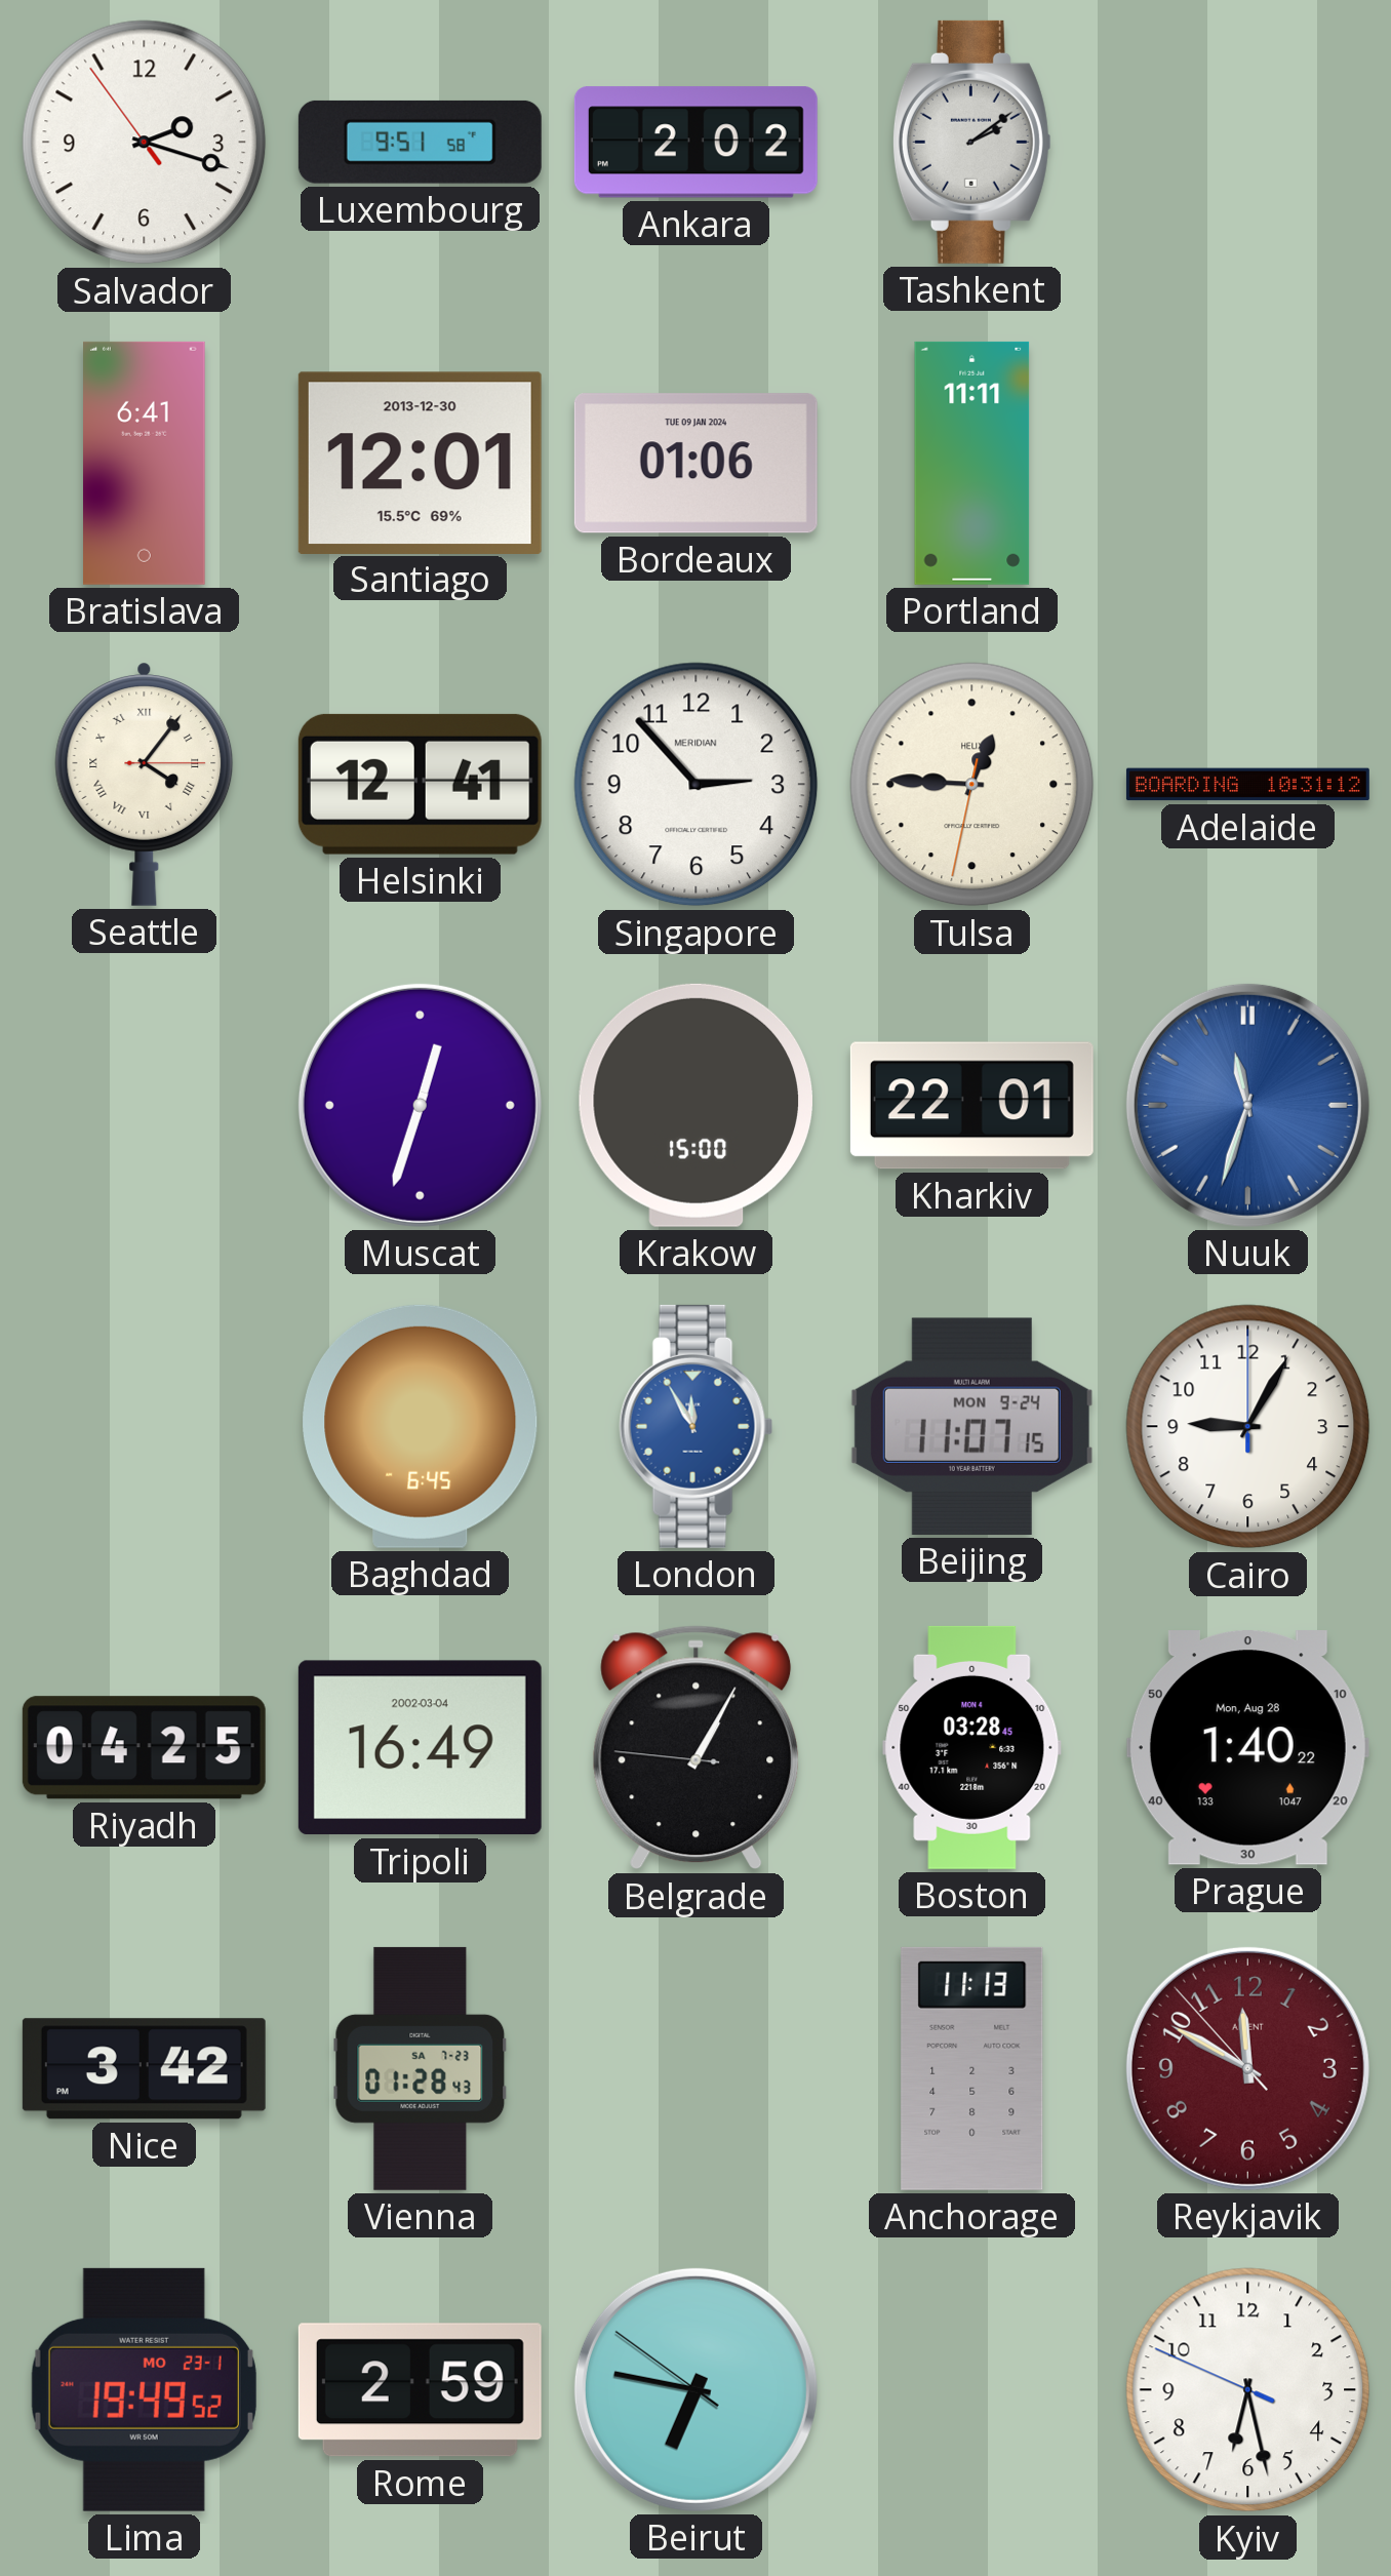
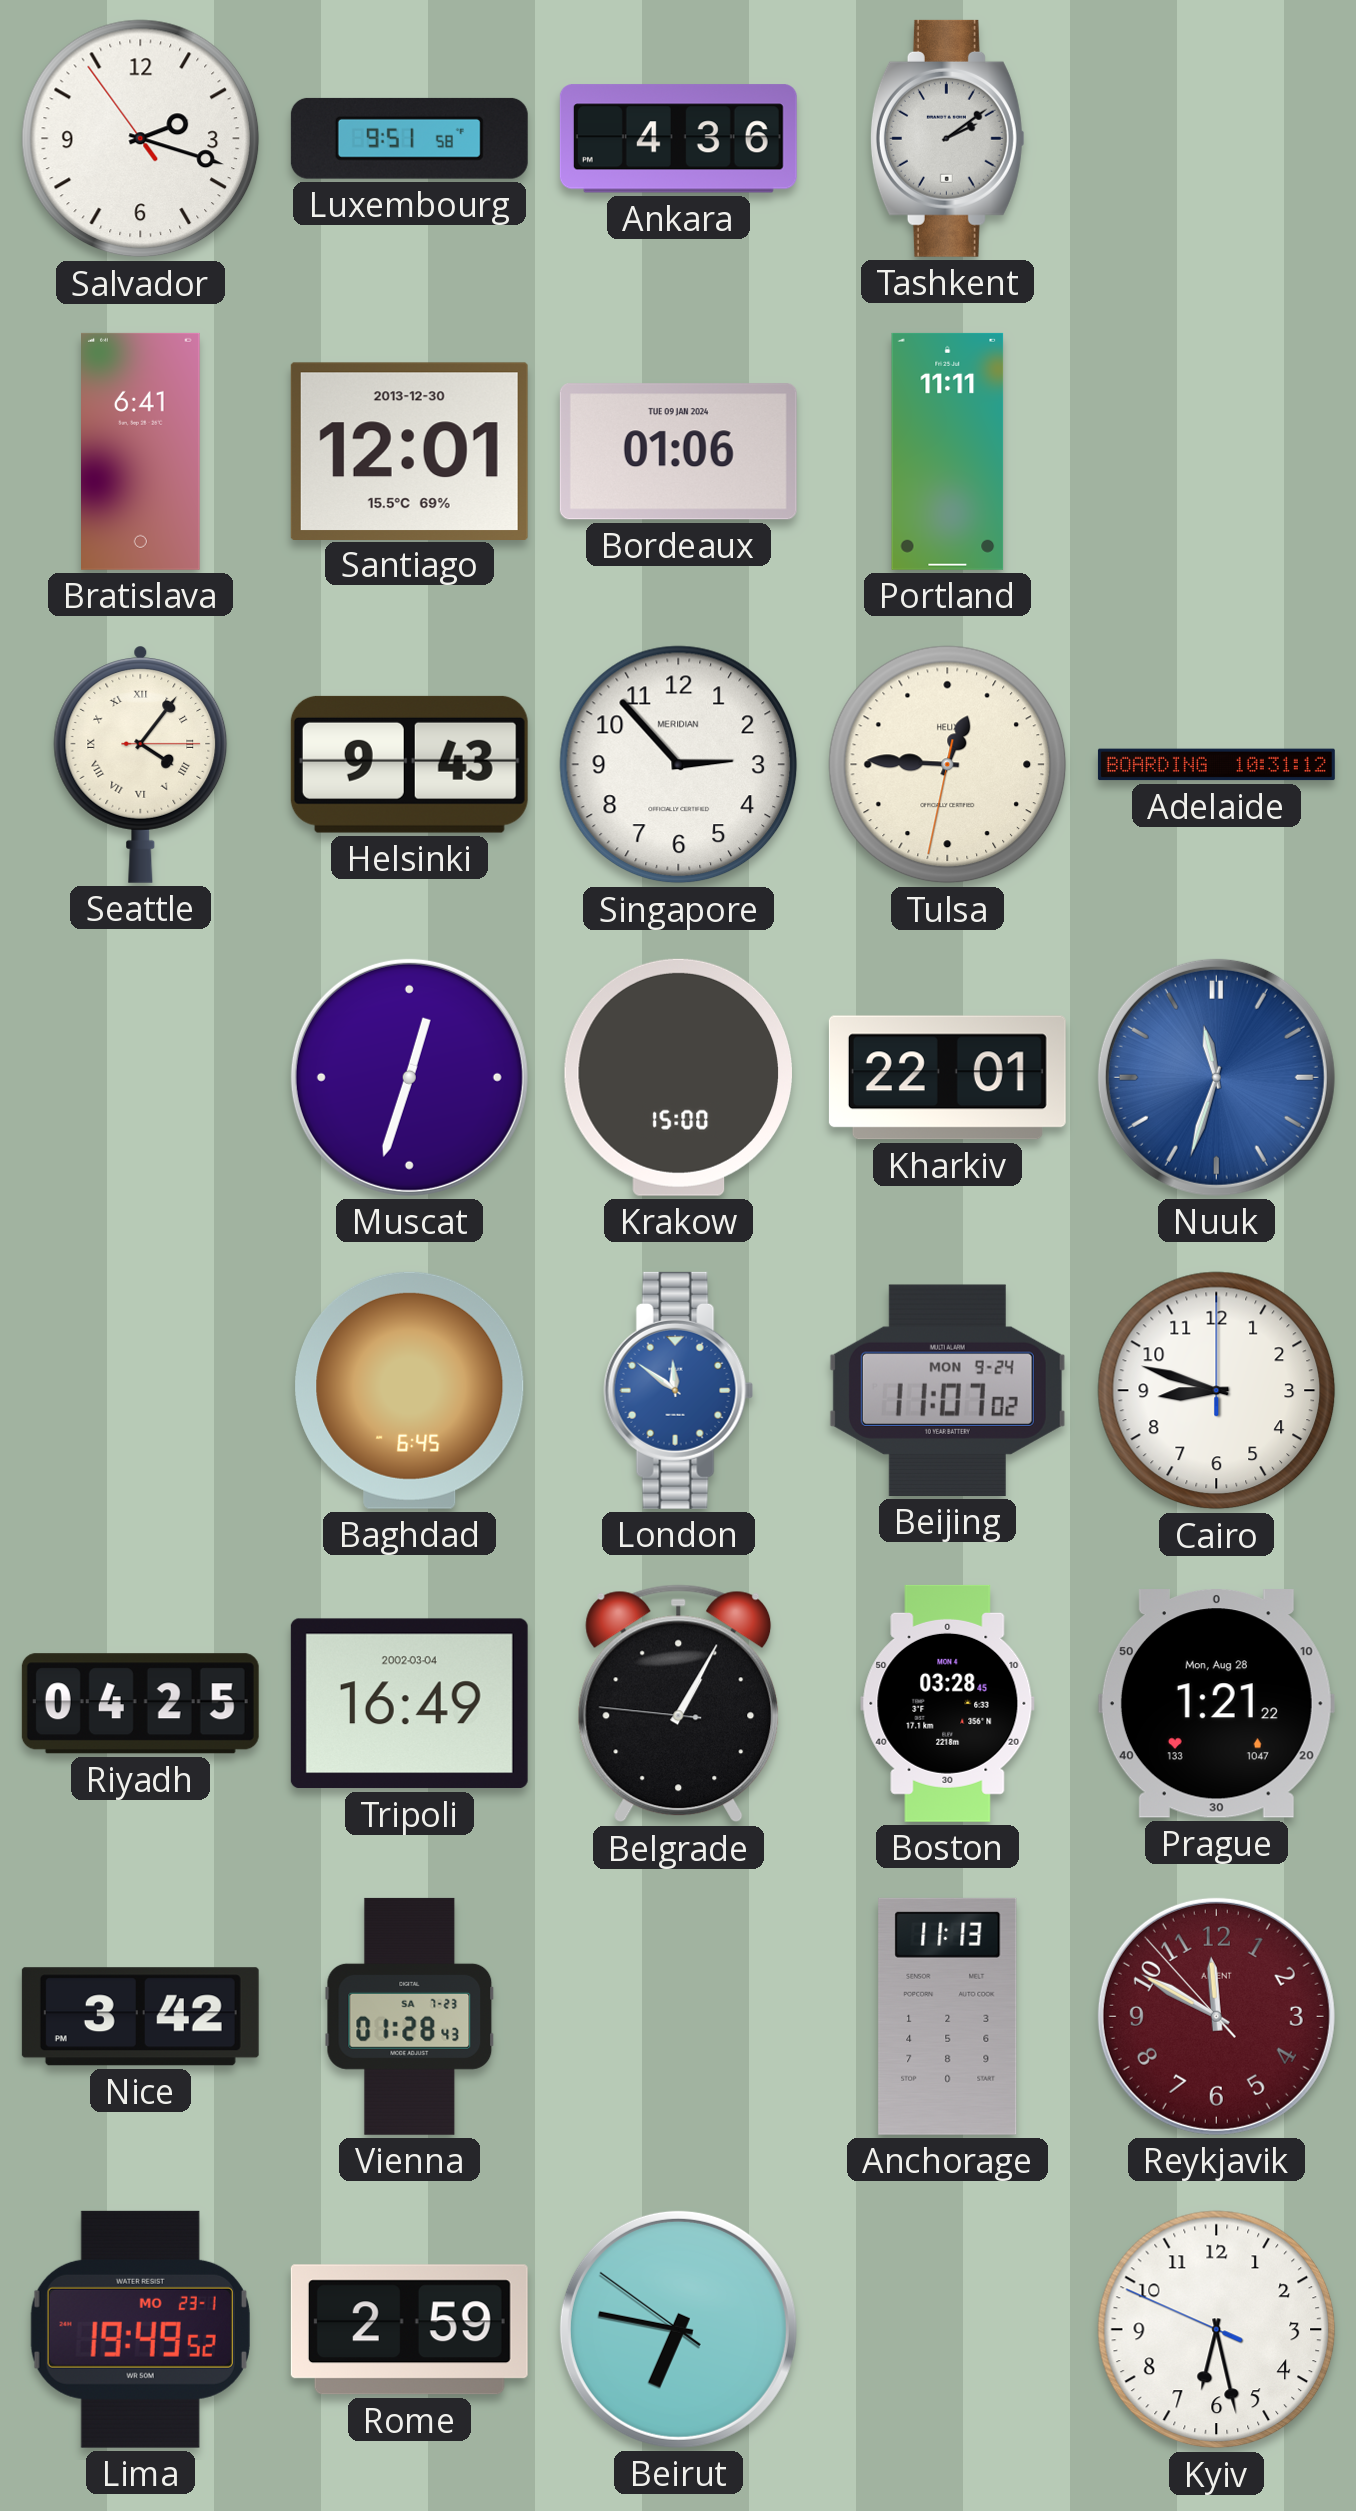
Ankara: 2:02 -> 4:36 (678, 139)
Helsinki: 12:41 -> 9:43 (409, 764)
London: 11:55 -> 11:51 (679, 1390)
Beijing: 11:07:15 -> 11:07:02 (947, 1390)
Cairo: 9:05 -> 8:48 (1217, 1391)
Prague: 1:40 -> 1:21 (1216, 1704)
